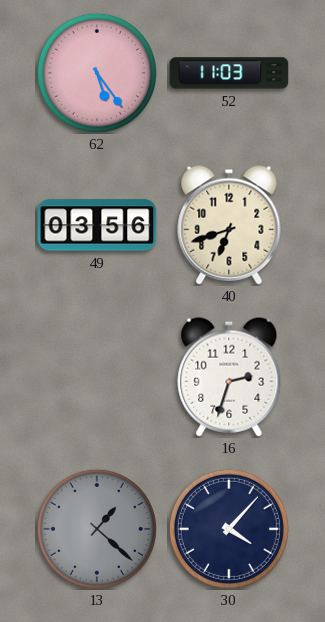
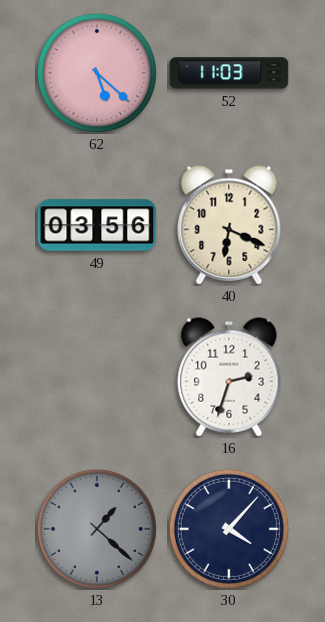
62: 5:24 -> 5:22 (97, 73)
40: 6:42 -> 6:19 (229, 225)
